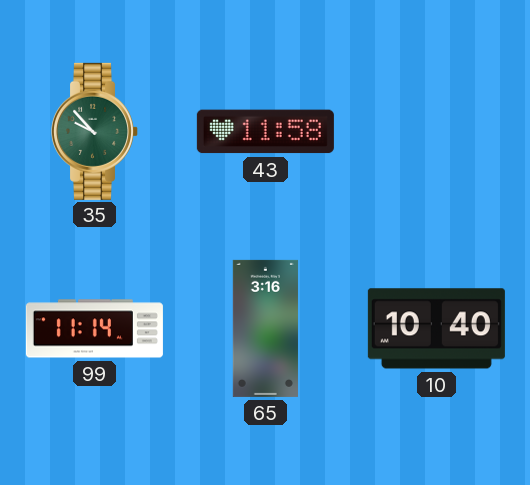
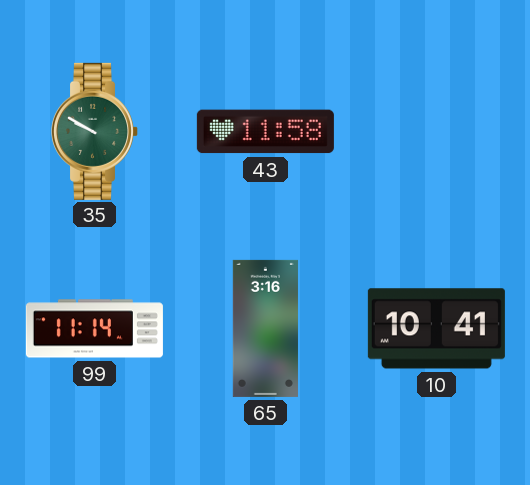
35: 9:53 -> 9:50 (94, 131)
10: 10:40 -> 10:41 (436, 329)
